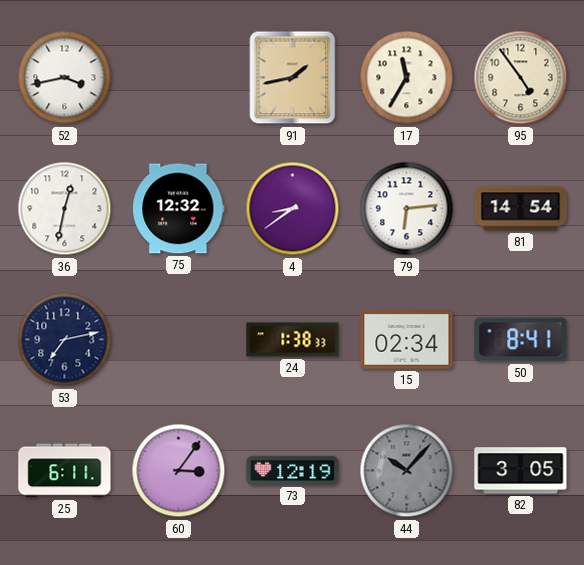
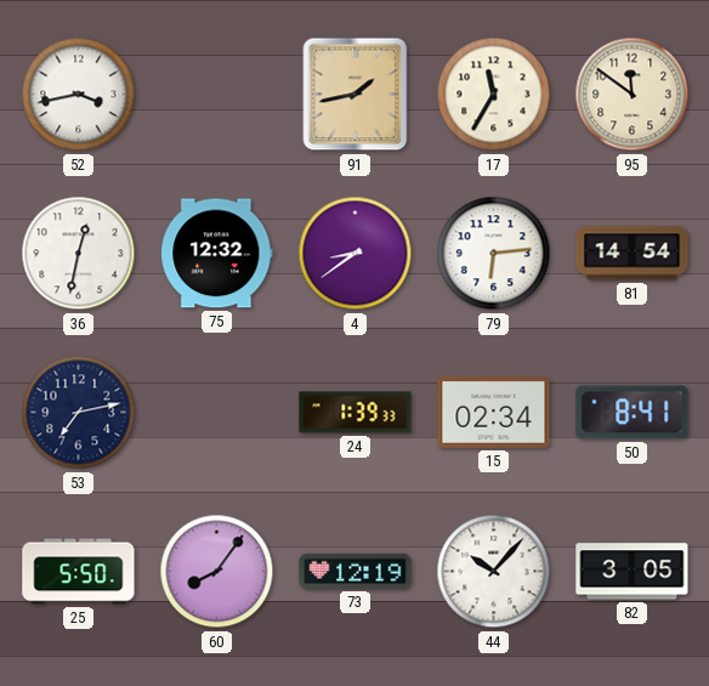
95: 4:54 -> 11:51 (633, 95)
24: 1:38 -> 1:39 (356, 413)
25: 6:11 -> 5:50 (79, 572)
60: 3:06 -> 8:06 (217, 572)
44 dial: grey -> white (494, 572)
